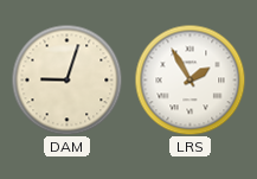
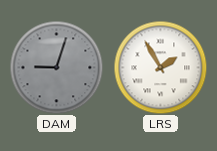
DAM dial: cream -> grey (56, 67)
